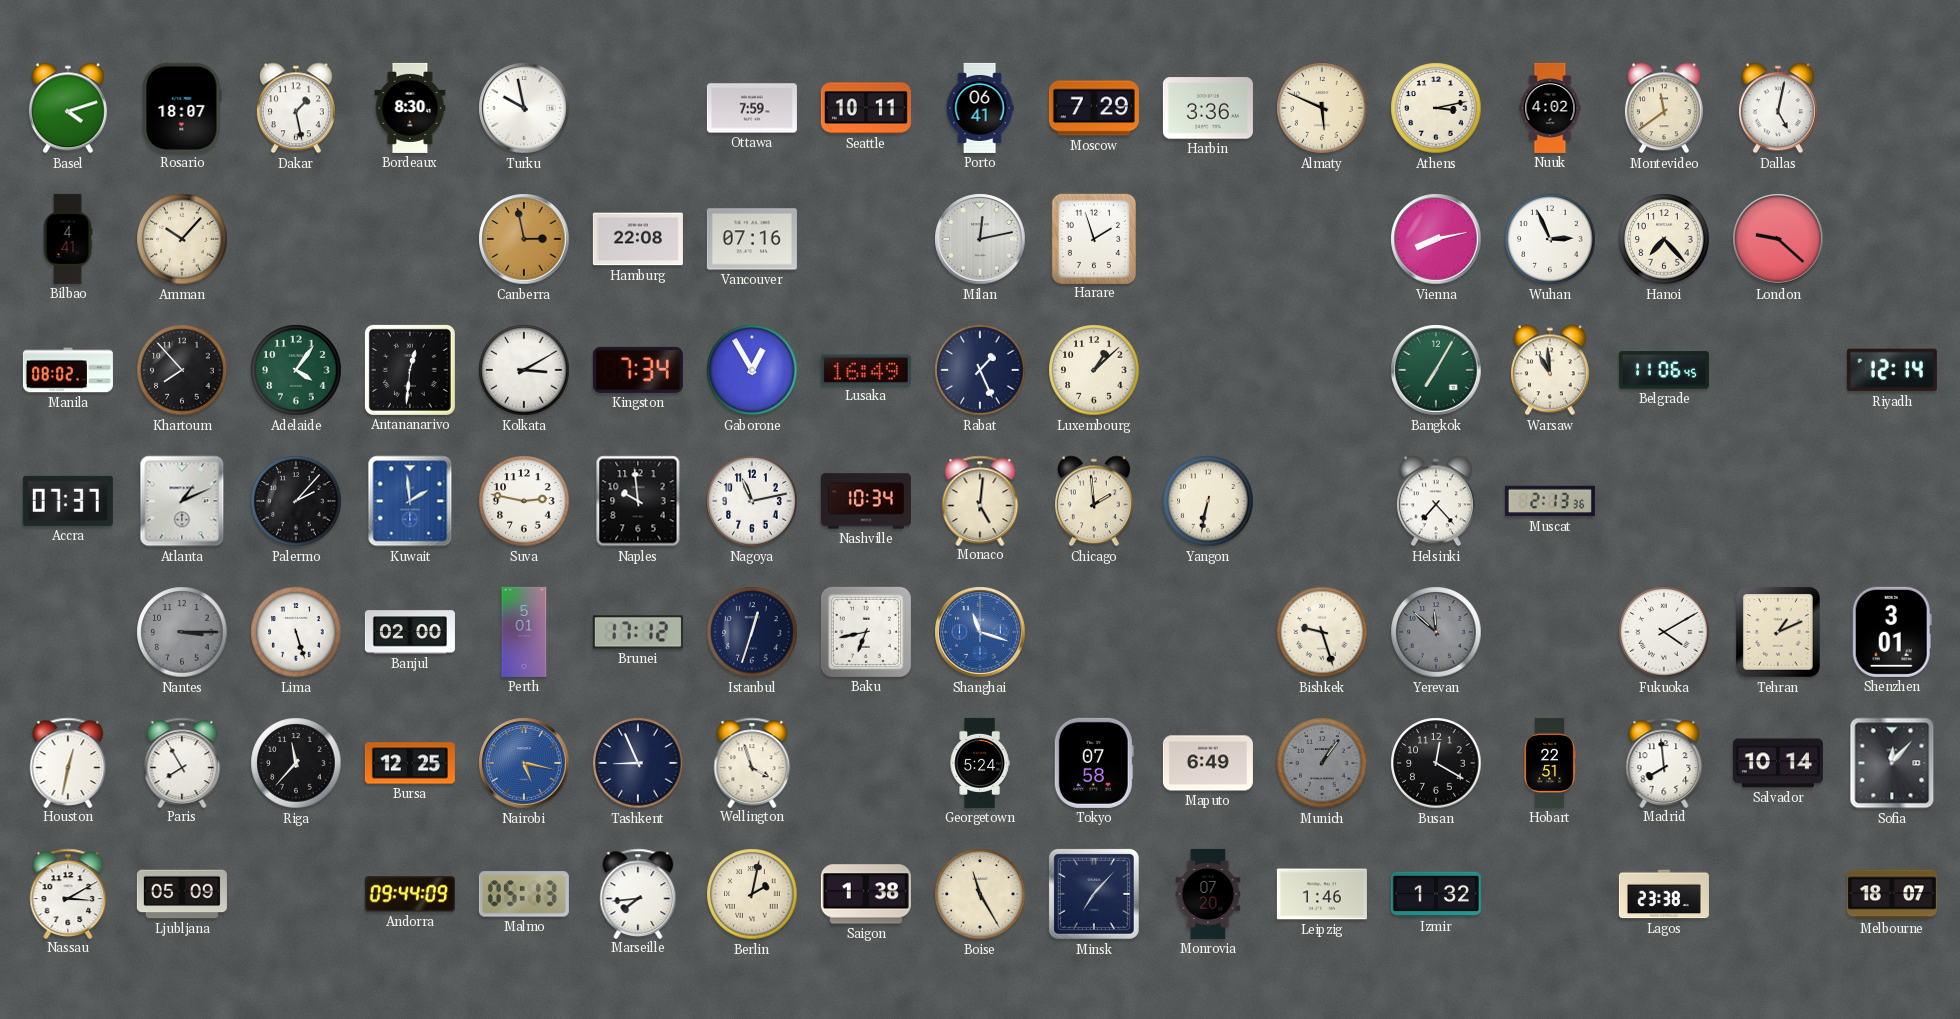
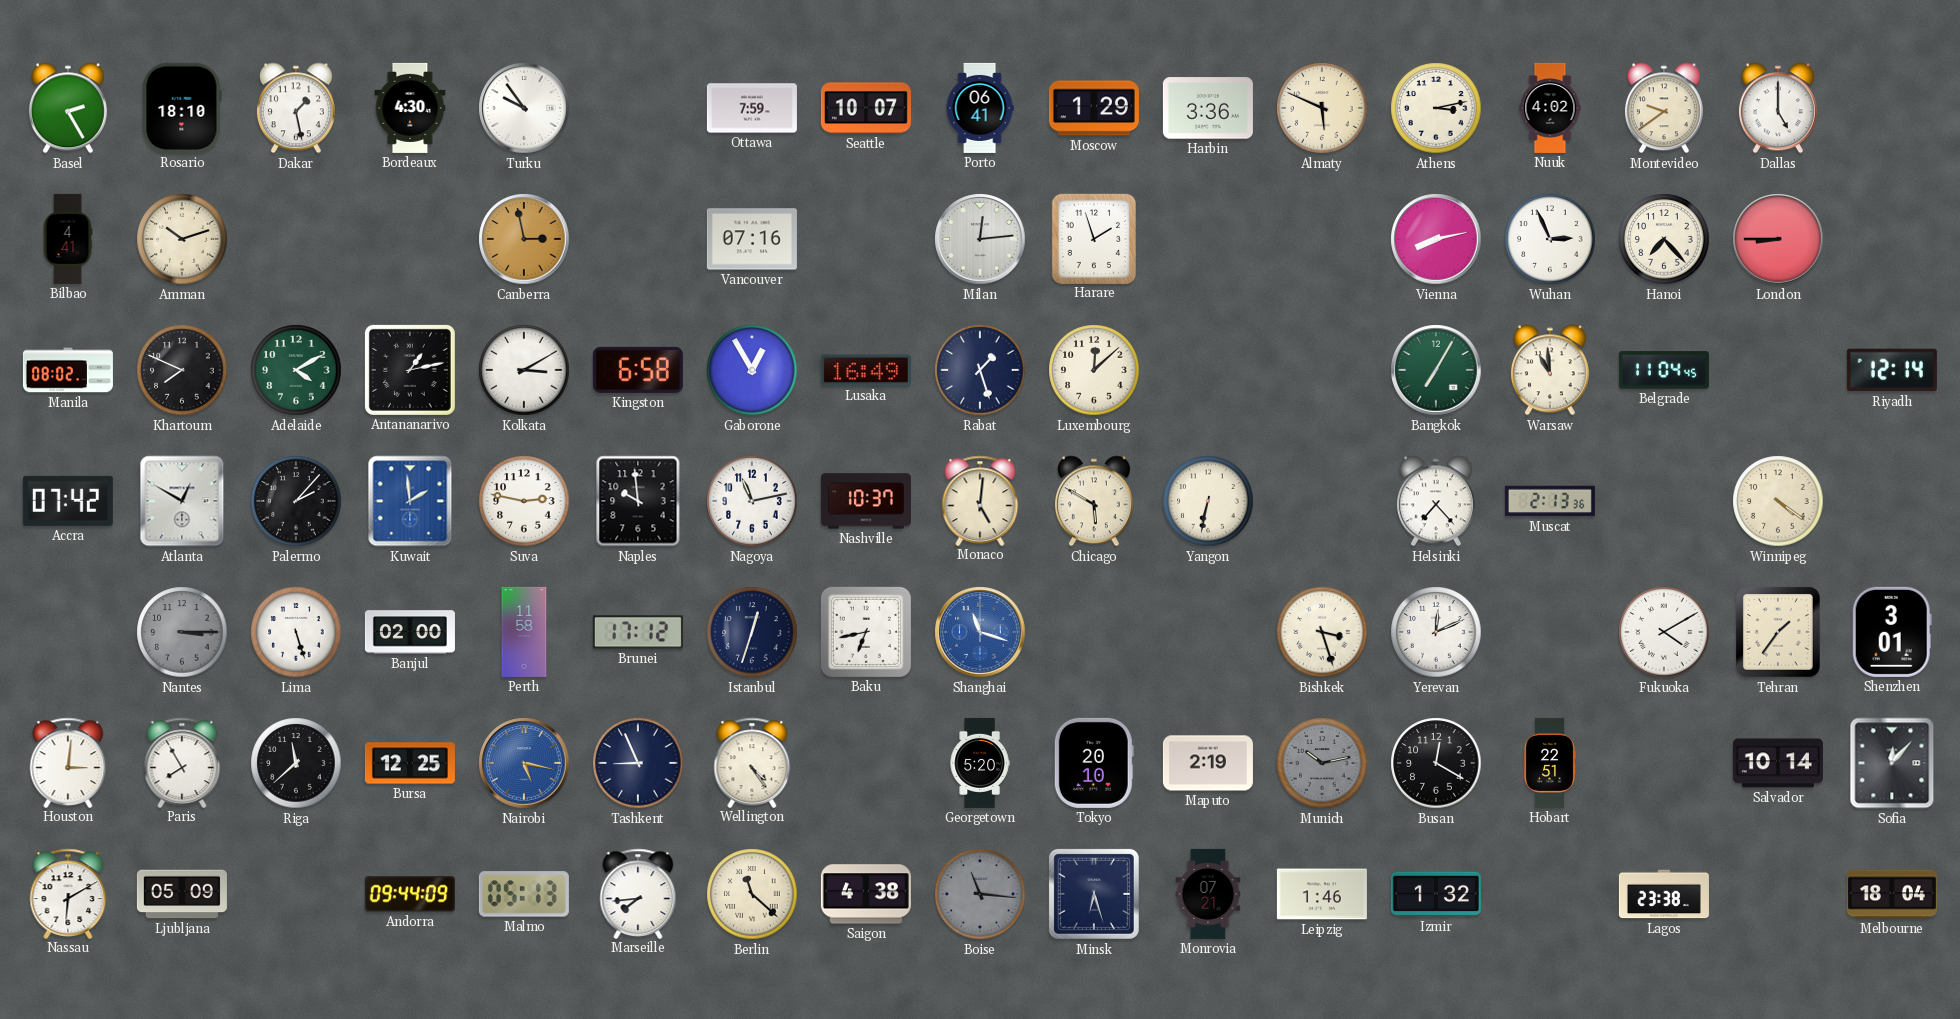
Basel: 4:12 -> 2:25 (68, 108)
Rosario: 18:07 -> 18:10 (182, 108)
Bordeaux: 8:30 -> 4:30 (410, 108)
Turku: 9:58 -> 9:54 (524, 108)
Seattle: 10:11 -> 10:07 (866, 108)
Moscow: 7:29 -> 1:29 (1094, 108)
Montevideo: 11:39 -> 9:39 (1664, 108)
Dallas: 5:02 -> 5:00 (1778, 108)
Amman: 10:07 -> 10:12 (182, 239)
Hamburg: 22:08 -> none (638, 239)
Milan: 12:13 -> 12:14 (980, 239)
London: 9:22 -> 8:45 (1778, 239)
Khartoum: 7:53 -> 7:49 (182, 370)
Adelaide: 4:06 -> 4:10 (296, 370)
Antananarivo: 12:31 -> 1:13 (410, 370)
Kingston: 7:34 -> 6:58 (638, 370)
Rabat: 1:26 -> 1:27 (980, 370)
Luxembourg: 1:08 -> 12:08 (1094, 370)
Belgrade: 11:06 -> 11:04 (1664, 370)
Accra: 07:37 -> 07:42 (68, 501)
Atlanta: 1:11 -> 12:50 (182, 501)
Nashville: 10:34 -> 10:37 (866, 501)
Chicago: 1:59 -> 5:50 (1094, 501)
Winnipeg: none -> 4:21 (1778, 501)
Perth: 5:01 -> 11:58 (524, 632)
Bishkek: 9:27 -> 3:27 (1322, 632)
Yerevan: 11:52 -> 12:11 (1436, 632)
Yerevan dial: grey -> white (1436, 632)
Tehran: 1:11 -> 1:36 (1779, 633)
Houston: 12:32 -> 3:01 (68, 762)
Riga: 11:37 -> 11:38 (296, 763)
Wellington: 3:57 -> 4:24 (752, 762)
Georgetown: 5:24 -> 5:20 (980, 763)
Tokyo: 07:58 -> 20:10 (1094, 763)
Maputo: 6:49 -> 2:19 (1208, 763)
Munich: 1:06 -> 10:13 (1322, 763)
Madrid: 7:59 -> none (1664, 762)
Nassau: 3:10 -> 6:10 (68, 893)
Berlin: 2:02 -> 11:22 (752, 894)
Saigon: 1:38 -> 4:38 (866, 894)
Boise: 11:25 -> 11:16 (980, 894)
Boise dial: cream -> grey (980, 894)
Minsk: 7:07 -> 6:27 (1094, 894)
Monrovia: 07:20 -> 07:21 (1208, 894)
Melbourne: 18:07 -> 18:04 (1892, 894)
